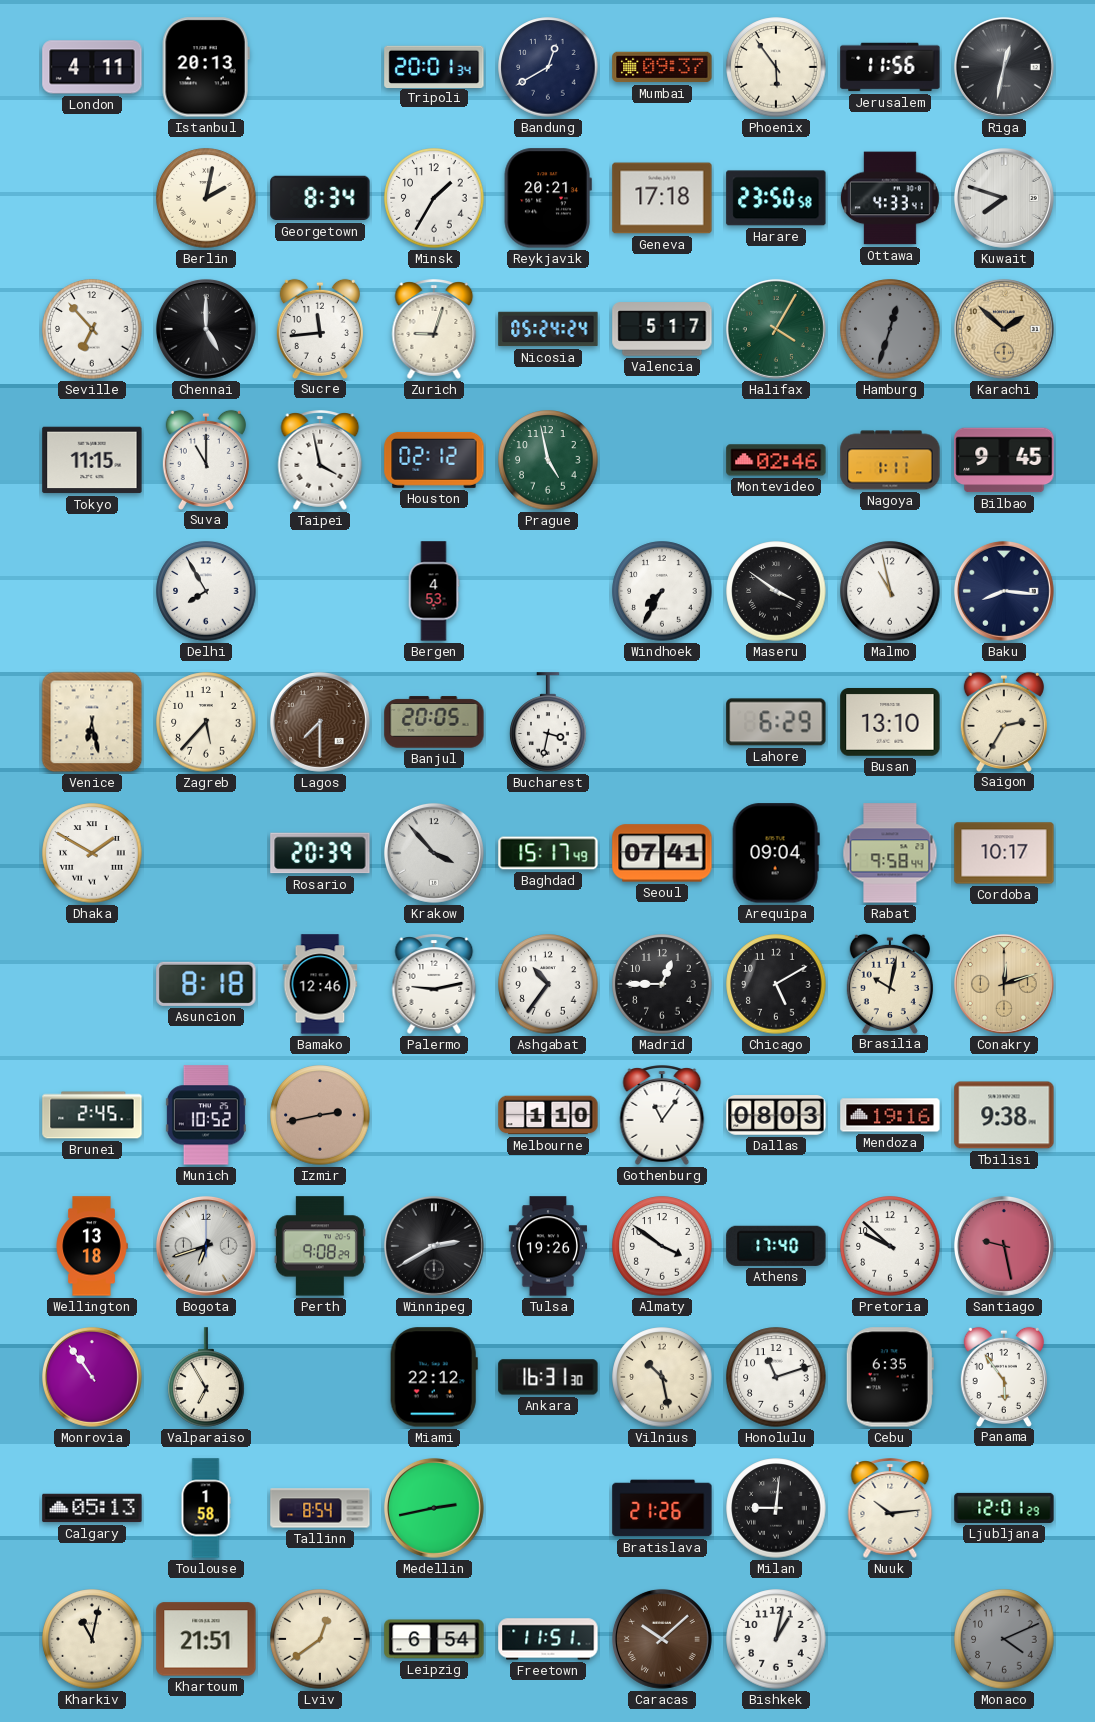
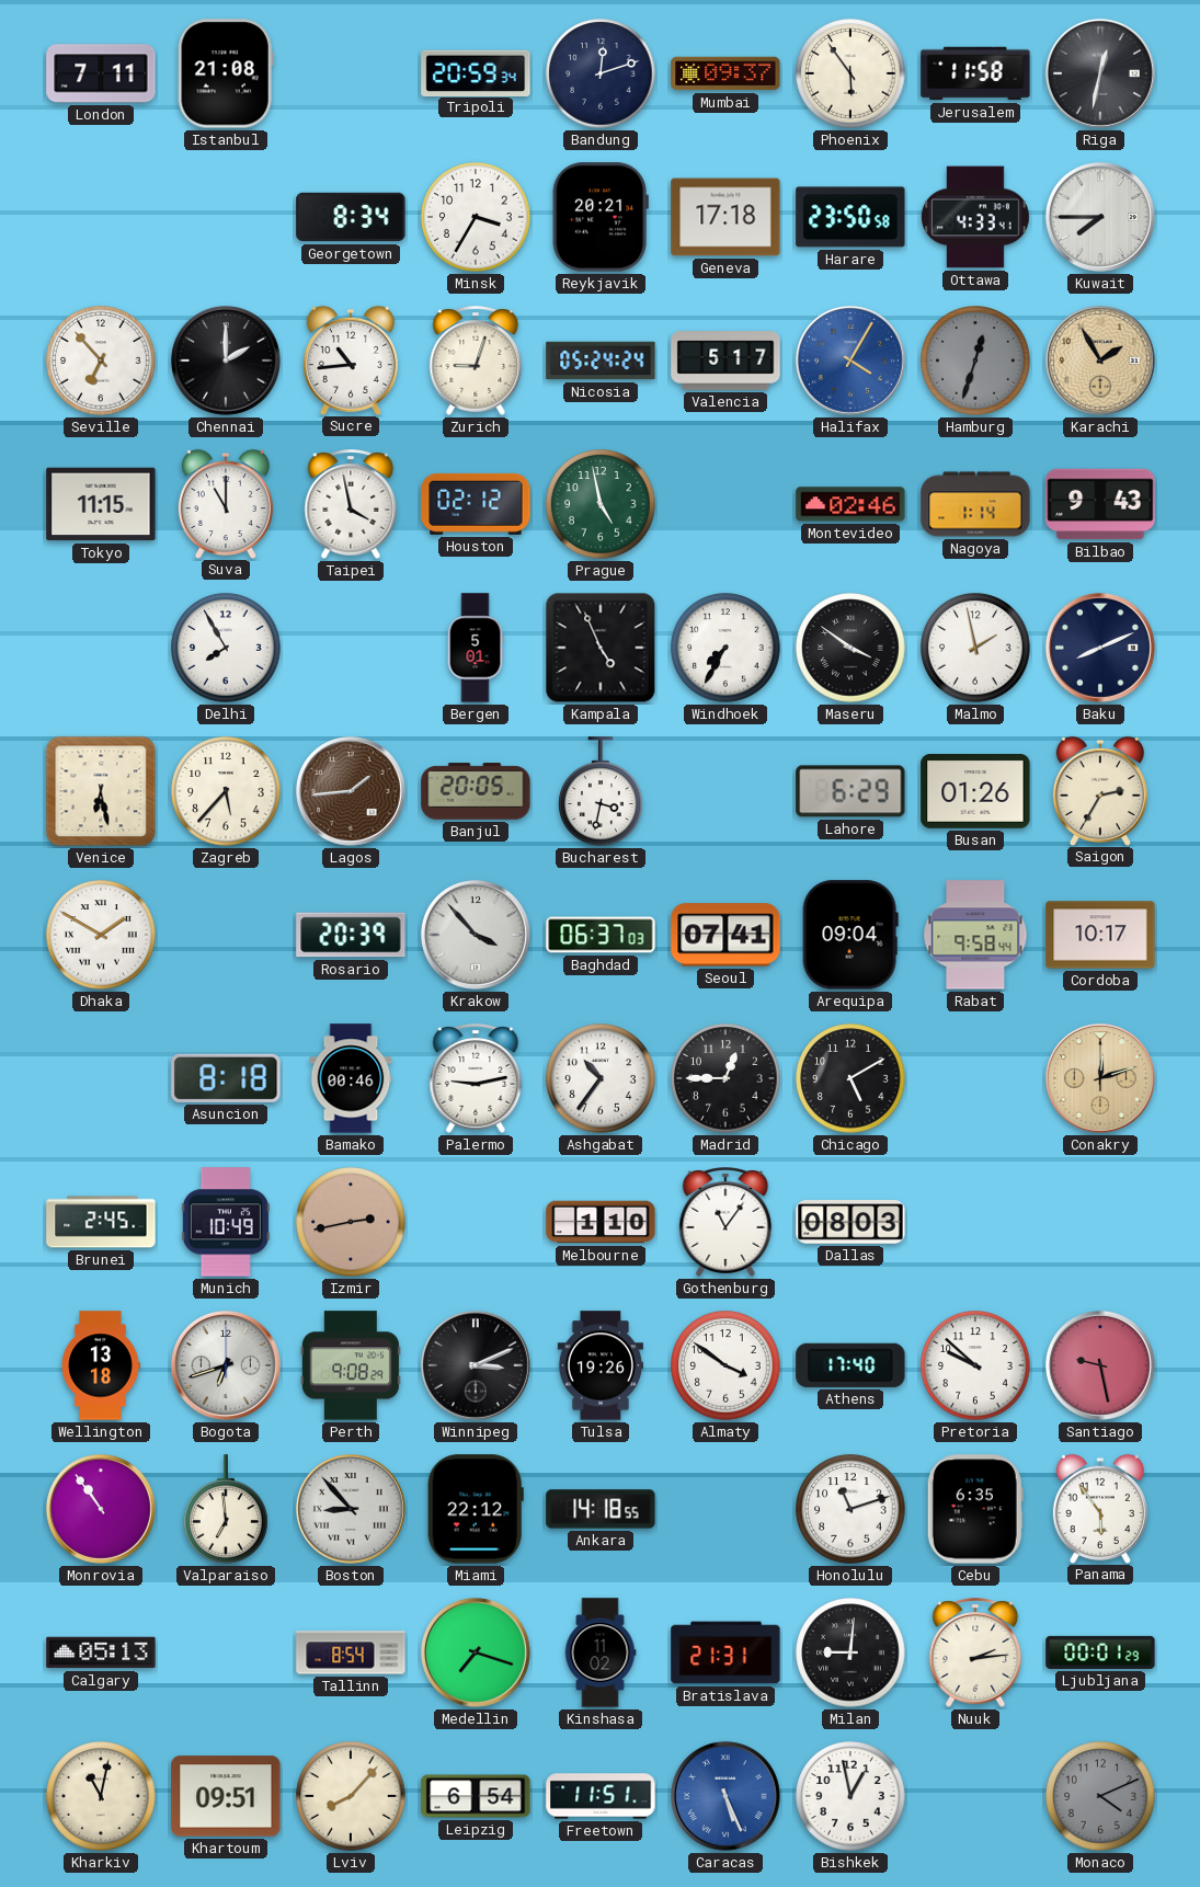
London: 4:11 -> 7:11 (101, 73)
Istanbul: 20:13 -> 21:08 (226, 73)
Tripoli: 20:01 -> 20:59 (476, 72)
Bandung: 12:40 -> 12:12 (601, 73)
Jerusalem: 11:56 -> 11:58 (975, 73)
Berlin: 2:02 -> none (206, 198)
Minsk: 1:35 -> 3:35 (476, 217)
Kuwait: 7:48 -> 7:45 (1100, 217)
Chennai: 5:00 -> 2:00 (226, 361)
Sucre: 11:44 -> 10:44 (351, 359)
Halifax dial: green -> blue (850, 361)
Karachi: 1:52 -> 1:55 (1100, 361)
Nagoya: 1:11 -> 1:14 (975, 504)
Bilbao: 9:45 -> 9:43 (1100, 504)
Bergen: 4:53 -> 5:01 (476, 648)
Kampala: none -> 4:56 (601, 648)
Malmo: 10:58 -> 1:58 (975, 648)
Baku: 8:16 -> 8:11 (1100, 648)
Lagos: 7:30 -> 1:44 (351, 791)
Busan: 13:10 -> 01:26 (975, 792)
Baghdad: 15:17 -> 06:37 (601, 935)
Bamako: 12:46 -> 00:46 (351, 1078)
Brasilia: 10:02 -> none (890, 983)
Munich: 10:52 -> 10:49 (226, 1222)
Mendoza: 19:16 -> none (890, 1115)
Tbilisi: 9:38 -> none (1004, 1115)
Winnipeg: 2:40 -> 3:11 (476, 1365)
Valparaiso: 6:55 -> 6:59 (226, 1509)
Boston: none -> 8:53 (351, 1509)
Ankara: 16:31 -> 14:18 (601, 1509)
Vilnius: 10:28 -> none (662, 1377)
Toulouse: 1:58 -> none (206, 1508)
Medellin: 2:43 -> 7:18 (476, 1652)
Kinshasa: none -> 11:02 (601, 1652)
Bratislava: 21:26 -> 21:31 (725, 1652)
Nuuk: 10:14 -> 2:14 (975, 1652)
Ljubljana: 12:01 -> 00:01 (1100, 1652)
Khartoum: 21:51 -> 09:51 (226, 1796)
Lviv: 12:39 -> 8:07 (351, 1796)
Caracas: 10:08 -> 5:26 (725, 1796)
Caracas dial: brown -> blue (725, 1796)
Bishkek: 1:02 -> 12:58 (850, 1796)
